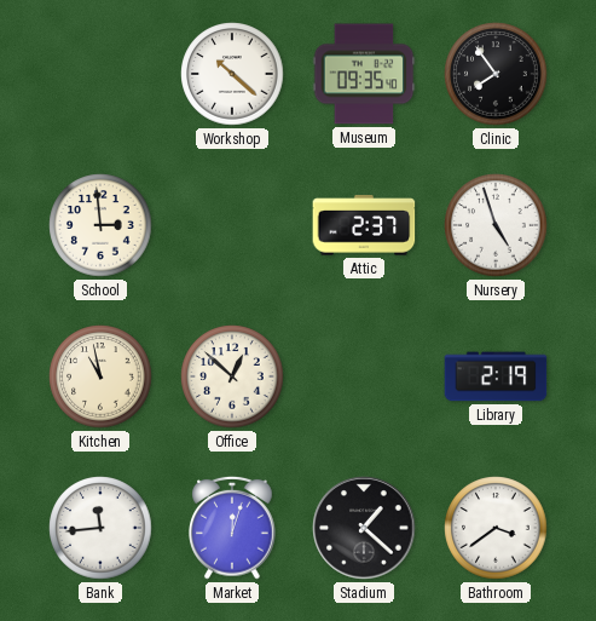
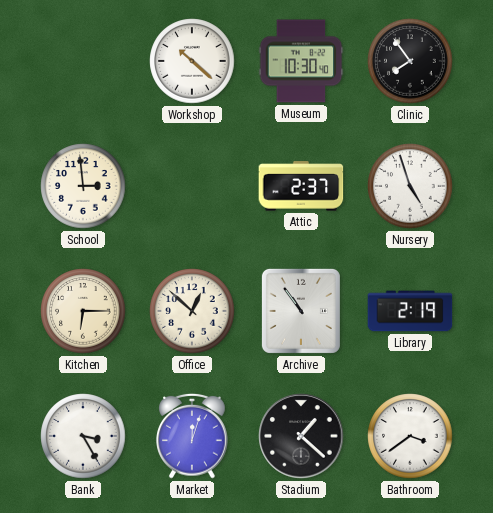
Museum: 09:35 -> 10:30 (301, 61)
Kitchen: 10:58 -> 6:15 (83, 311)
Archive: none -> 10:54 (301, 311)
Bank: 11:44 -> 3:25 (83, 436)
